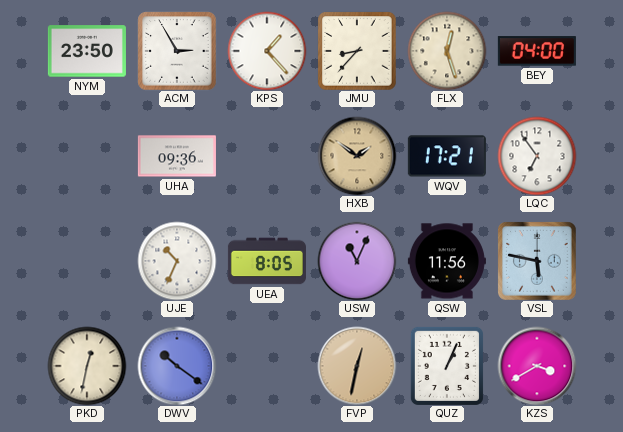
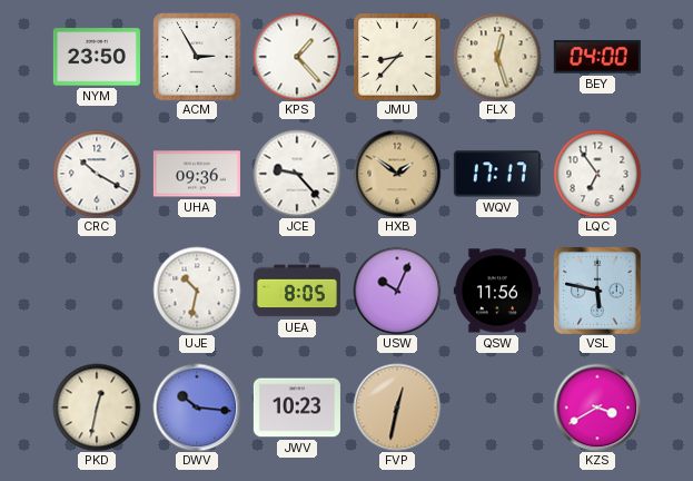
CRC: none -> 10:20 (97, 174)
JCE: none -> 9:23 (297, 174)
WQV: 17:21 -> 17:17 (497, 174)
UJE: 10:34 -> 10:32 (197, 291)
USW: 11:04 -> 10:04 (397, 291)
DWV: 10:21 -> 10:16 (197, 408)
JWV: none -> 10:23 (297, 408)
QUZ: 1:04 -> none (447, 366)
